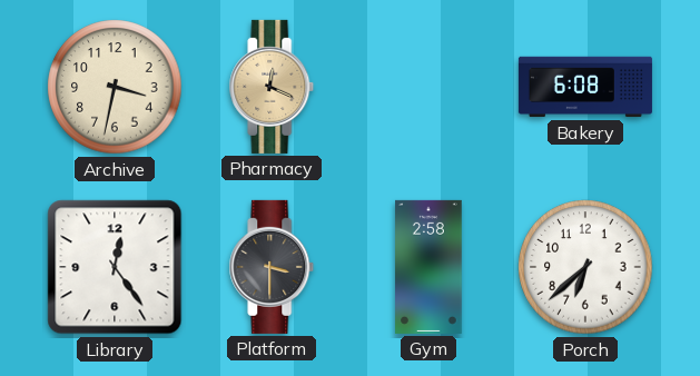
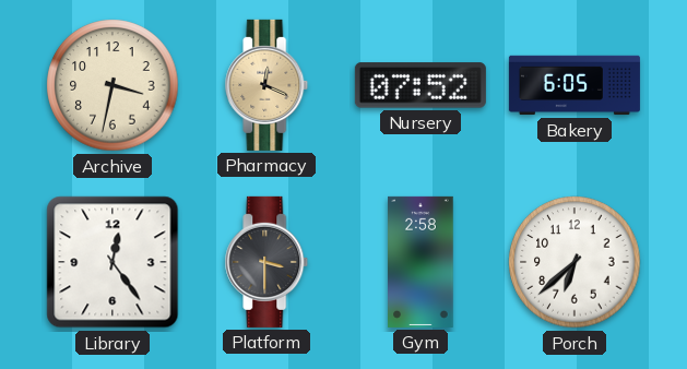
Nursery: none -> 07:52 (421, 85)
Bakery: 6:08 -> 6:05 (575, 85)
